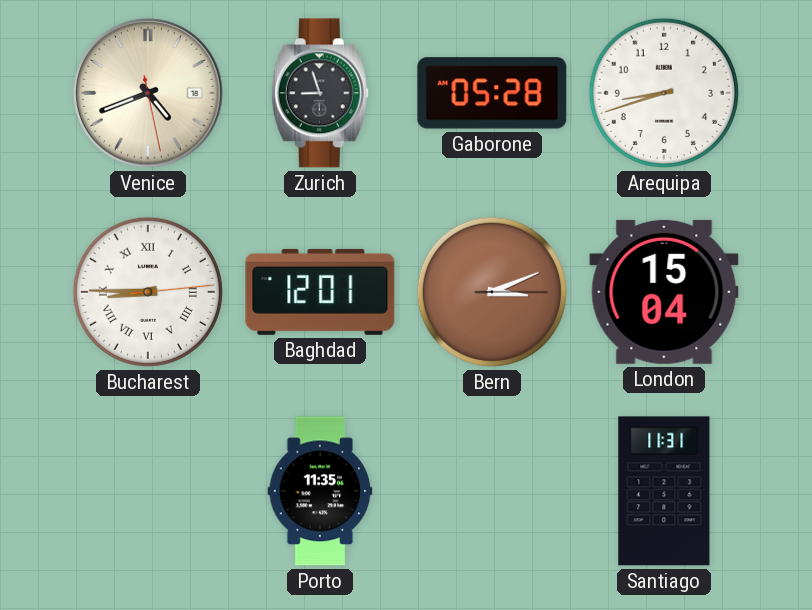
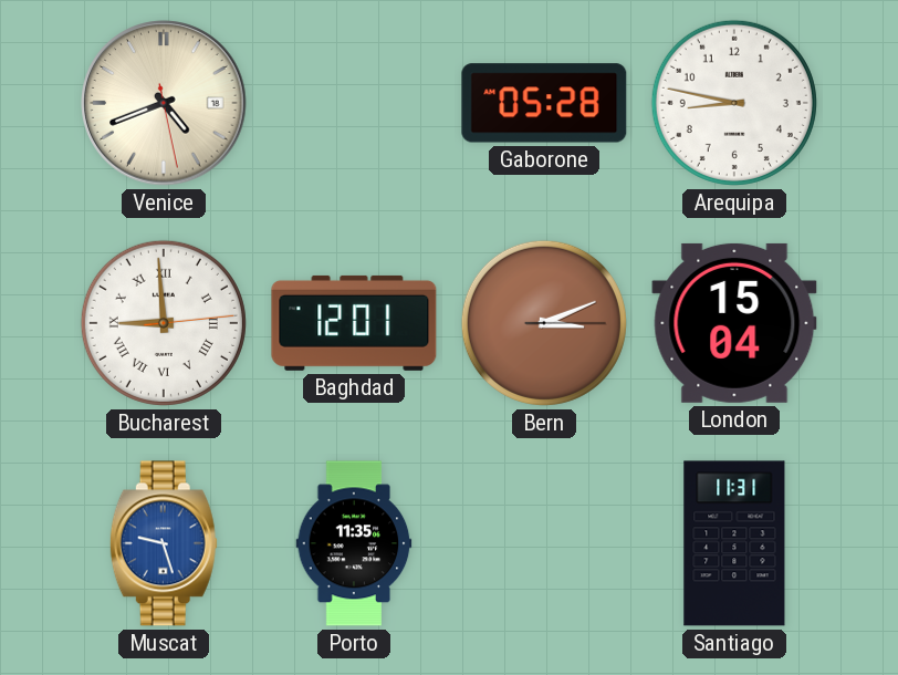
Zurich: 8:57 -> none (320, 93)
Arequipa: 8:42 -> 8:47 (734, 103)
Bucharest: 8:45 -> 8:59 (164, 323)
Muscat: none -> 9:27 (164, 543)
